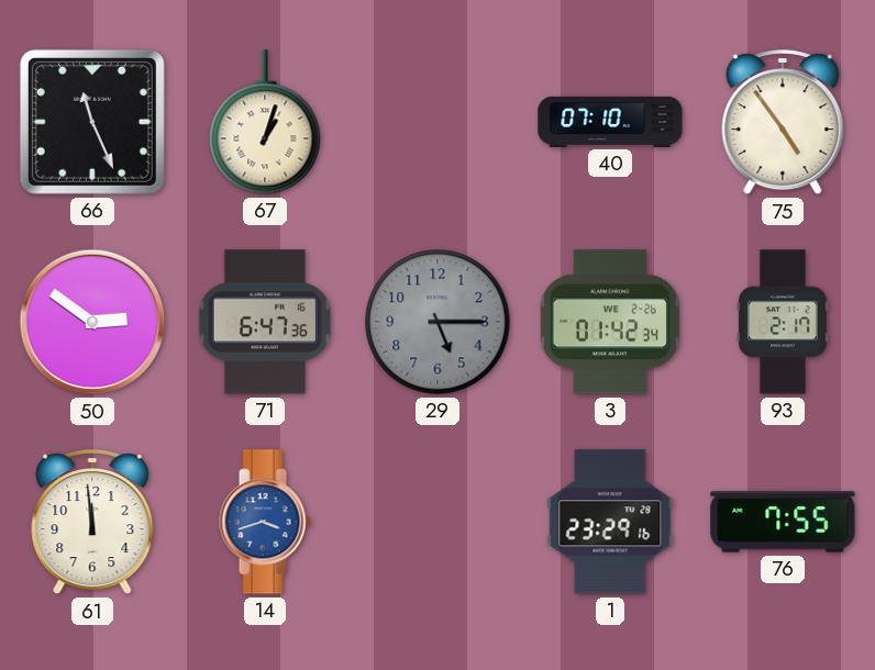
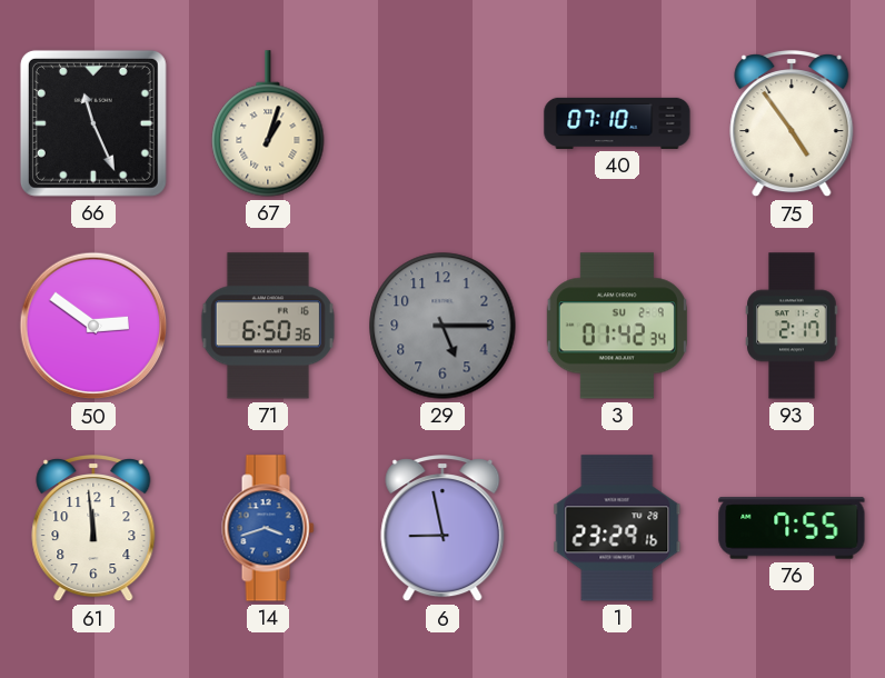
71: 6:47 -> 6:50 (268, 326)
3 date: WE 2-26 -> SU 2-9 (617, 326)
6: none -> 8:58 (442, 529)
